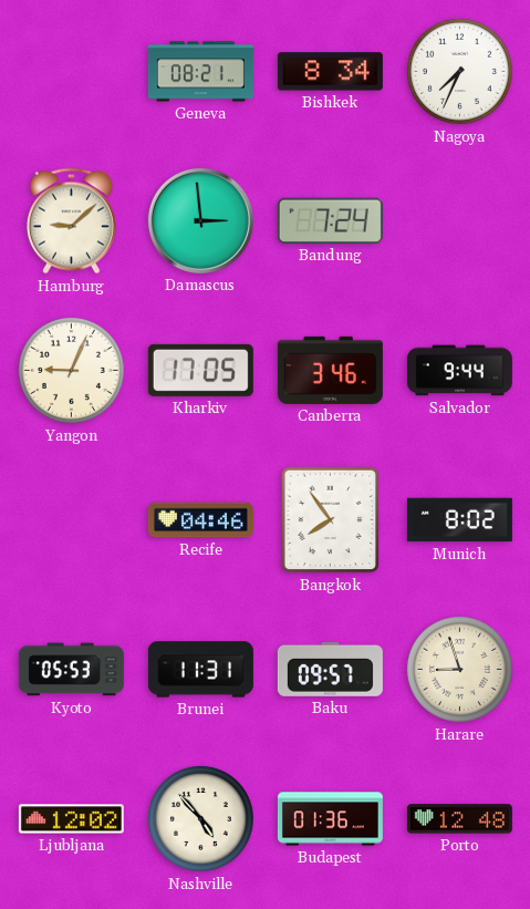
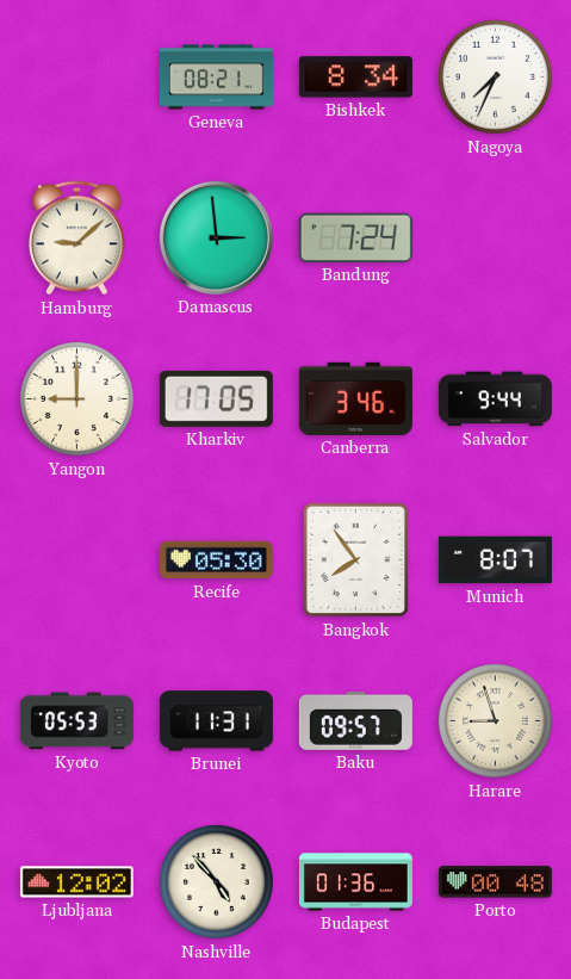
Yangon: 9:04 -> 9:00 (76, 398)
Recife: 04:46 -> 05:30 (216, 560)
Munich: 8:02 -> 8:07 (495, 560)
Porto: 12:48 -> 00:48 (495, 882)
